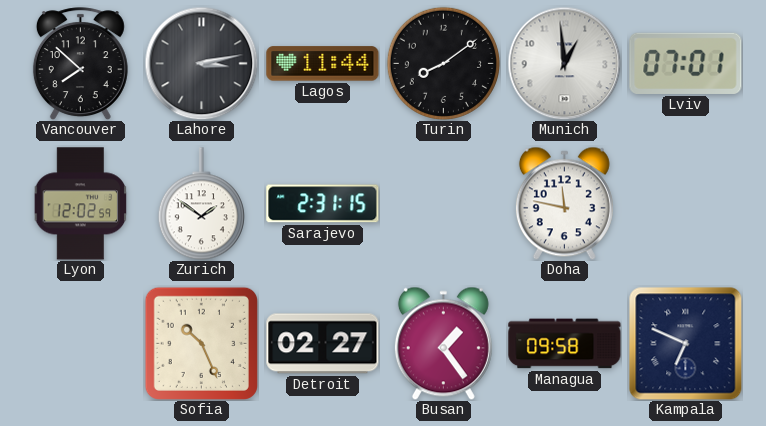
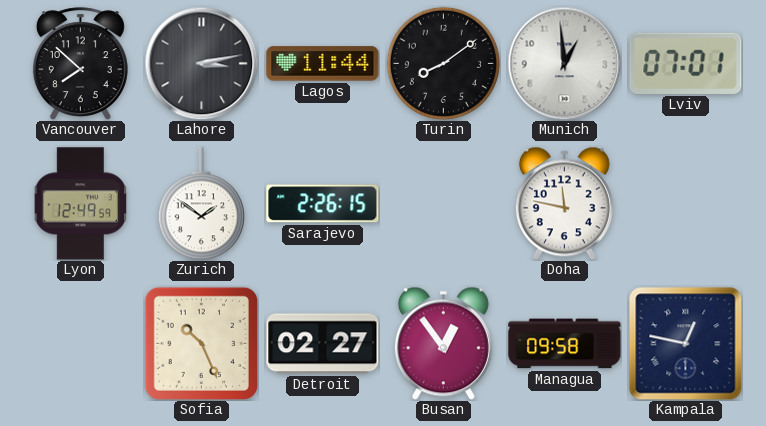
Lyon: 12:02 -> 12:49 (81, 204)
Sarajevo: 2:31 -> 2:26 (323, 204)
Busan: 1:24 -> 12:54 (443, 343)
Kampala: 6:49 -> 12:47 (685, 343)
